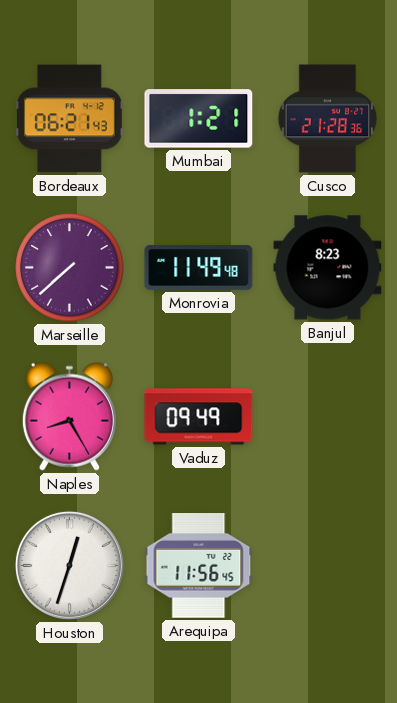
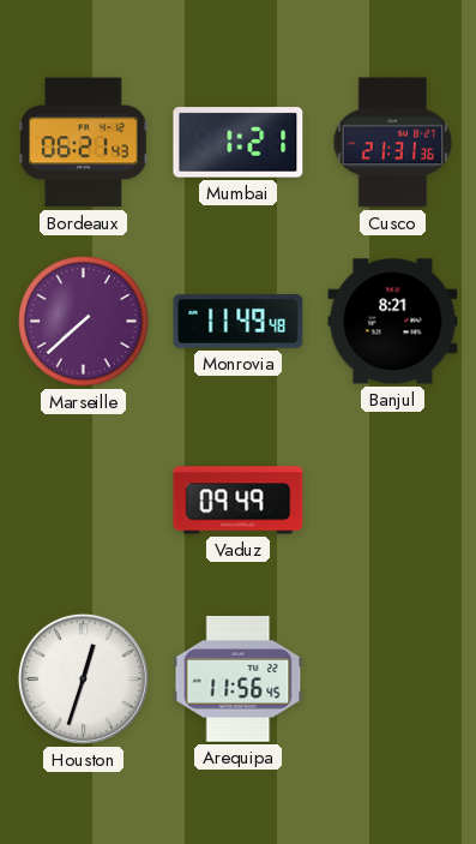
Cusco: 21:28 -> 21:31 (393, 143)
Banjul: 8:23 -> 8:21 (393, 322)
Naples: 8:25 -> none (69, 416)
